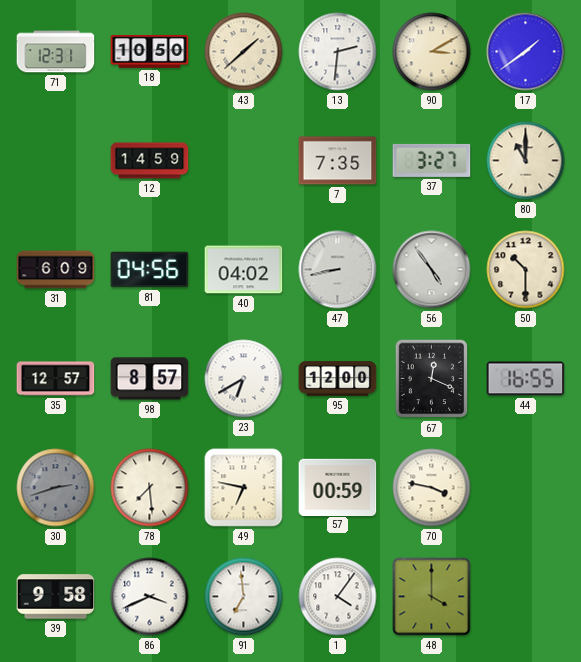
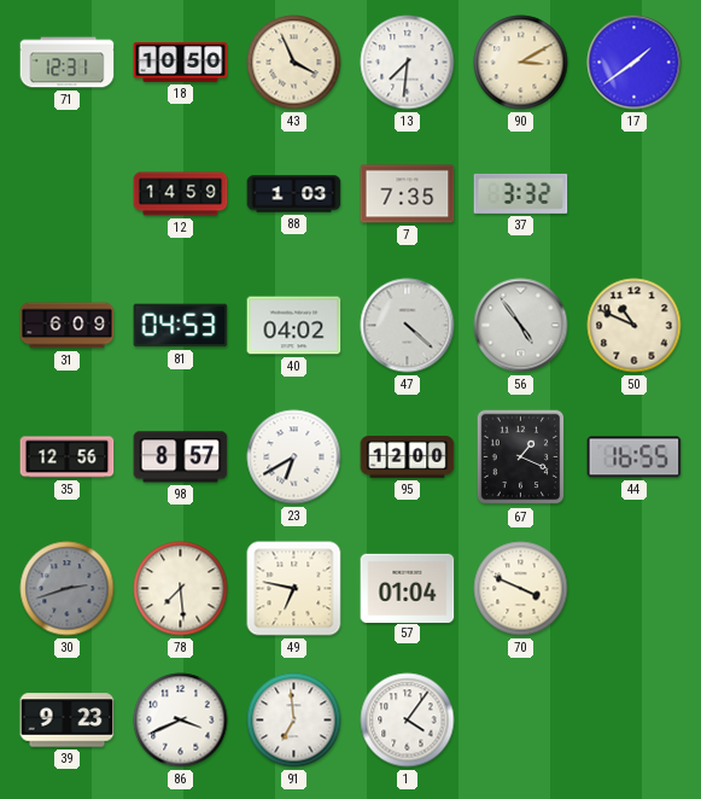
43: 1:38 -> 3:56 (294, 63)
13: 2:31 -> 7:31 (408, 63)
88: none -> 1:03 (294, 194)
37: 3:27 -> 3:32 (521, 193)
80: 11:00 -> none (526, 161)
81: 04:56 -> 04:53 (181, 326)
47: 8:43 -> 4:22 (408, 326)
50: 10:30 -> 10:49 (635, 326)
35: 12:57 -> 12:56 (68, 457)
67: 12:19 -> 1:19 (521, 457)
57: 00:59 -> 01:04 (408, 588)
70: 3:47 -> 3:49 (521, 589)
39: 9:58 -> 9:23 (68, 721)
48: 4:00 -> none (432, 597)
